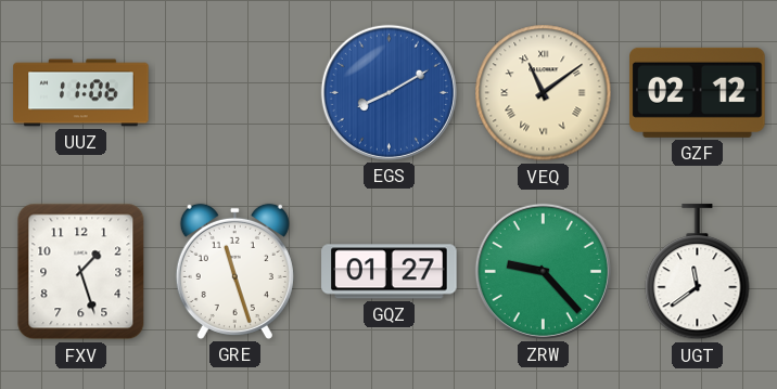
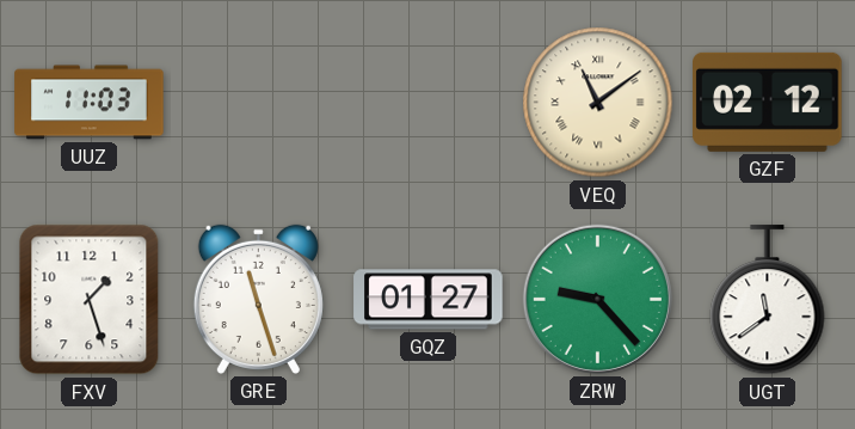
UUZ: 11:06 -> 11:03 (90, 103)
EGS: 8:10 -> none (389, 92)
